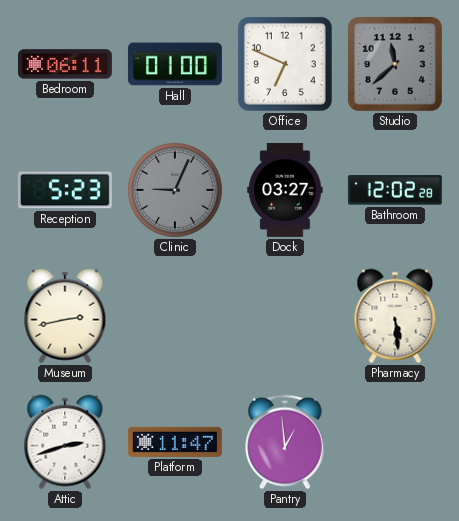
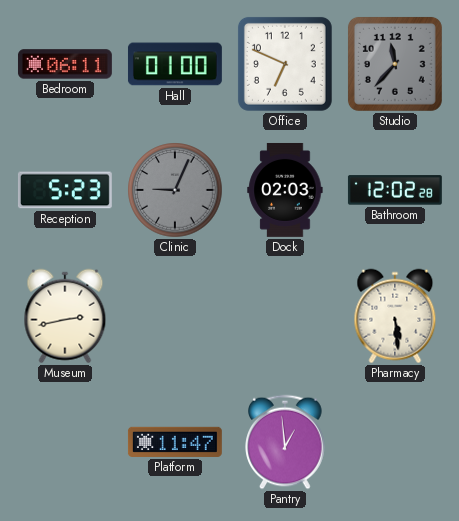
Studio: 11:38 -> 11:37 (395, 64)
Dock: 03:27 -> 02:03 (285, 190)
Attic: 2:42 -> none (65, 442)
